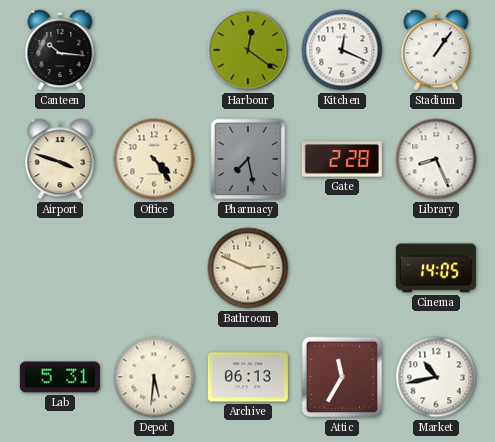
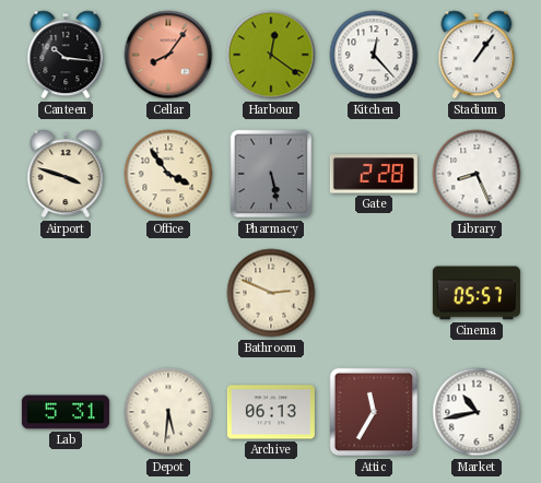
Cellar: none -> 8:06 (168, 55)
Kitchen: 12:19 -> 12:23 (374, 55)
Office: 4:24 -> 3:54 (168, 174)
Pharmacy: 7:28 -> 5:28 (271, 174)
Cinema: 14:05 -> 05:57 (477, 293)
